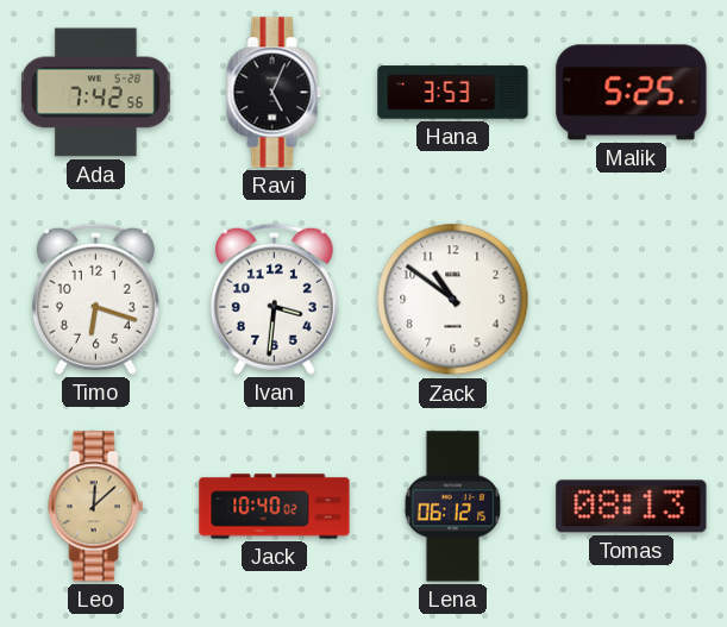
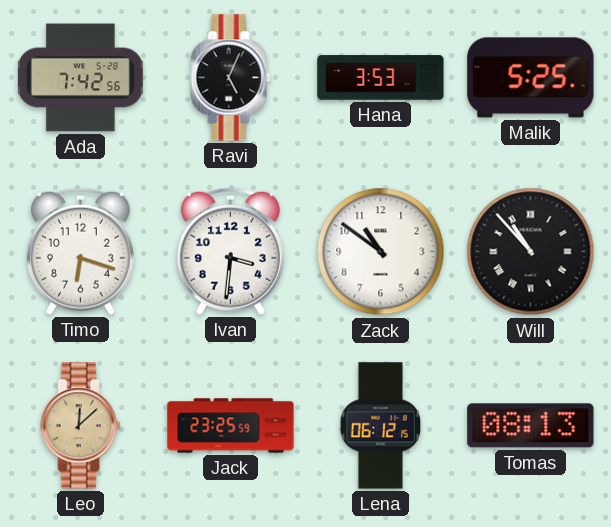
Will: none -> 10:53 (531, 252)
Jack: 10:40 -> 23:25 (231, 426)
